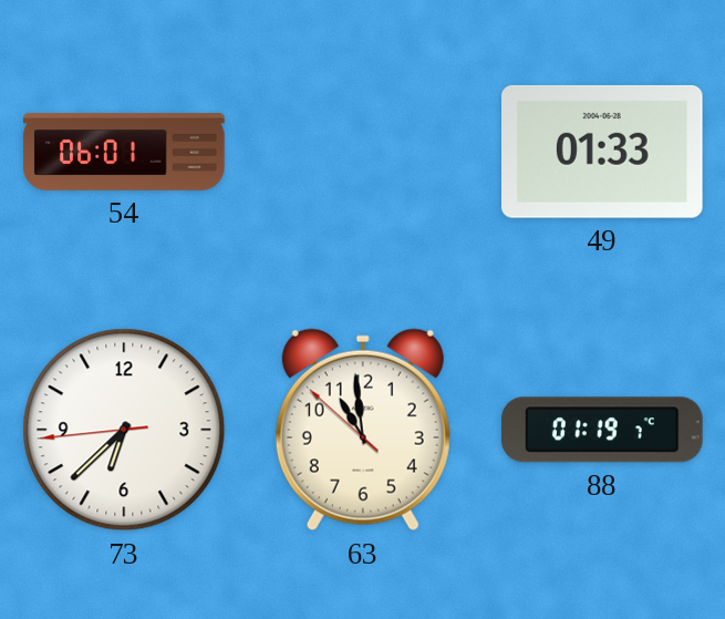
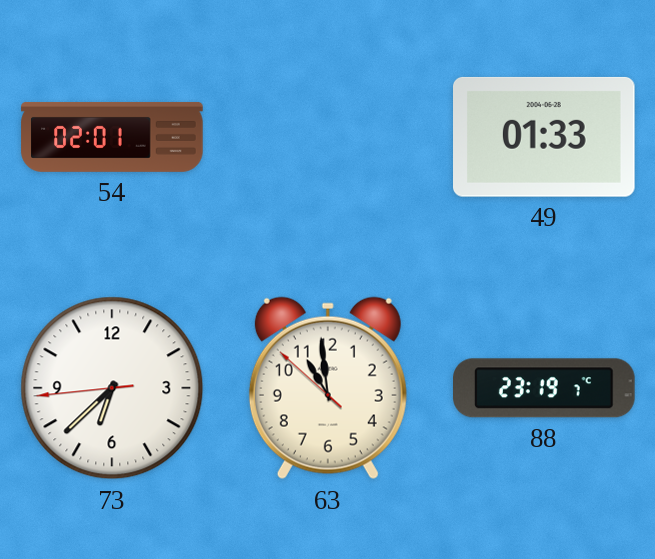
54: 06:01 -> 02:01 (112, 137)
88: 01:19 -> 23:19 (545, 388)
